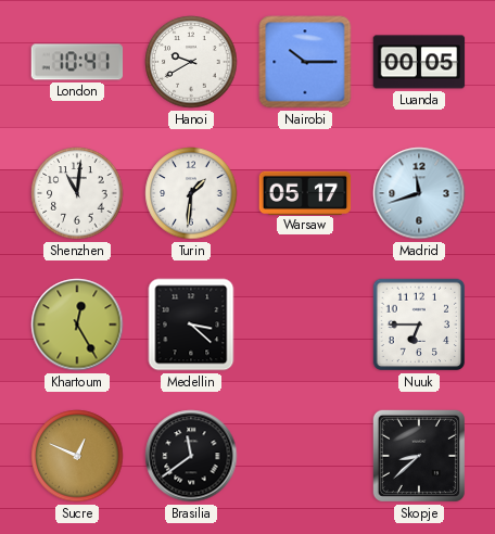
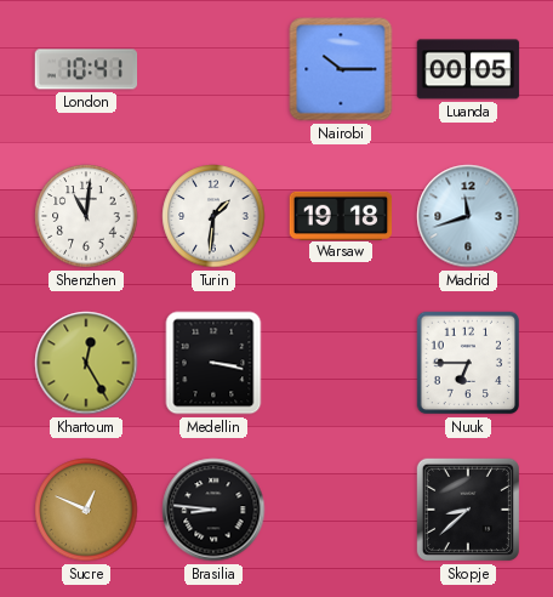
Hanoi: 9:40 -> none (191, 62)
Warsaw: 05:17 -> 19:18 (341, 215)
Medellin: 3:22 -> 3:17 (213, 363)
Brasilia: 11:39 -> 8:46 (213, 510)
